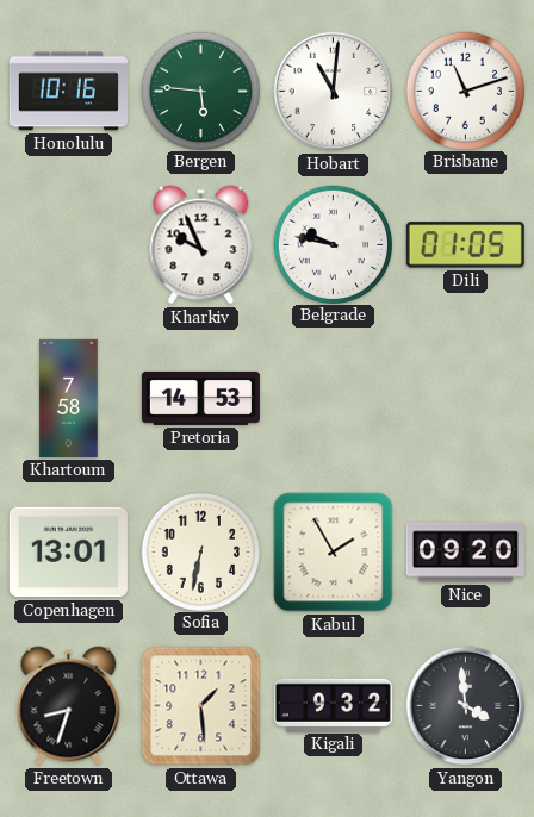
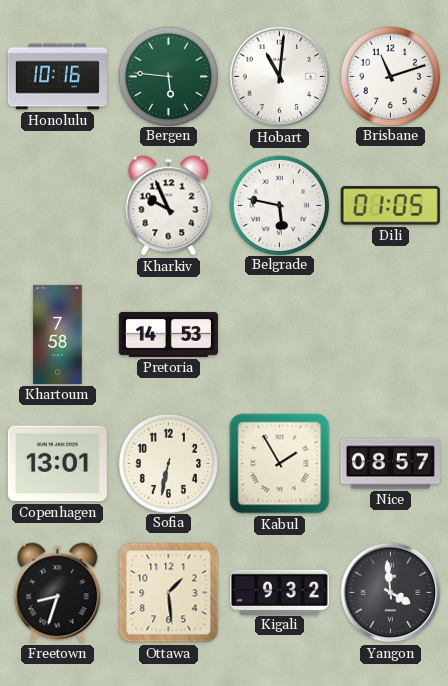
Belgrade: 9:47 -> 5:47 (279, 205)
Nice: 09:20 -> 08:57 (390, 464)
